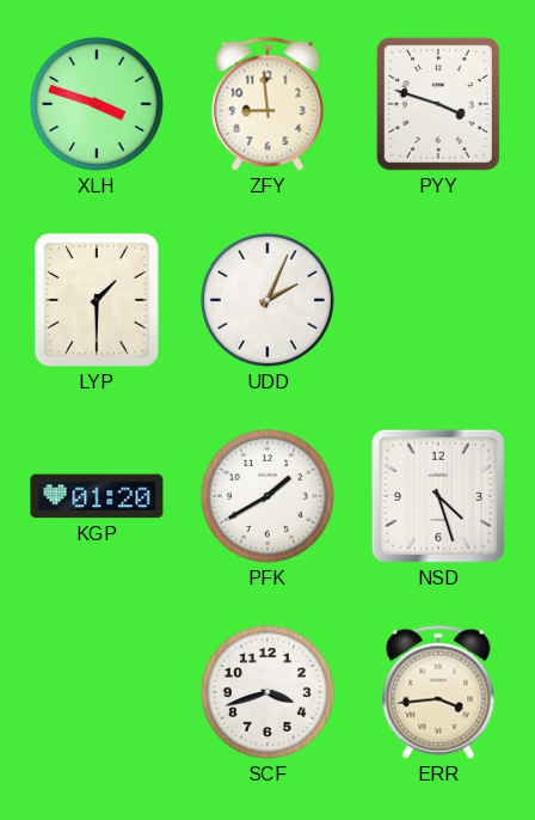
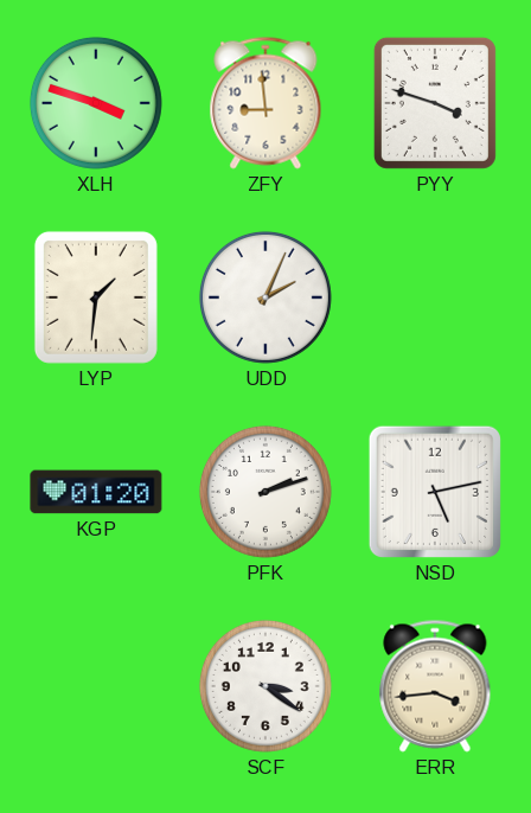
LYP: 1:30 -> 1:31 (96, 297)
PFK: 1:40 -> 2:12 (265, 492)
NSD: 4:27 -> 5:13 (435, 492)
SCF: 3:42 -> 3:21 (265, 686)
